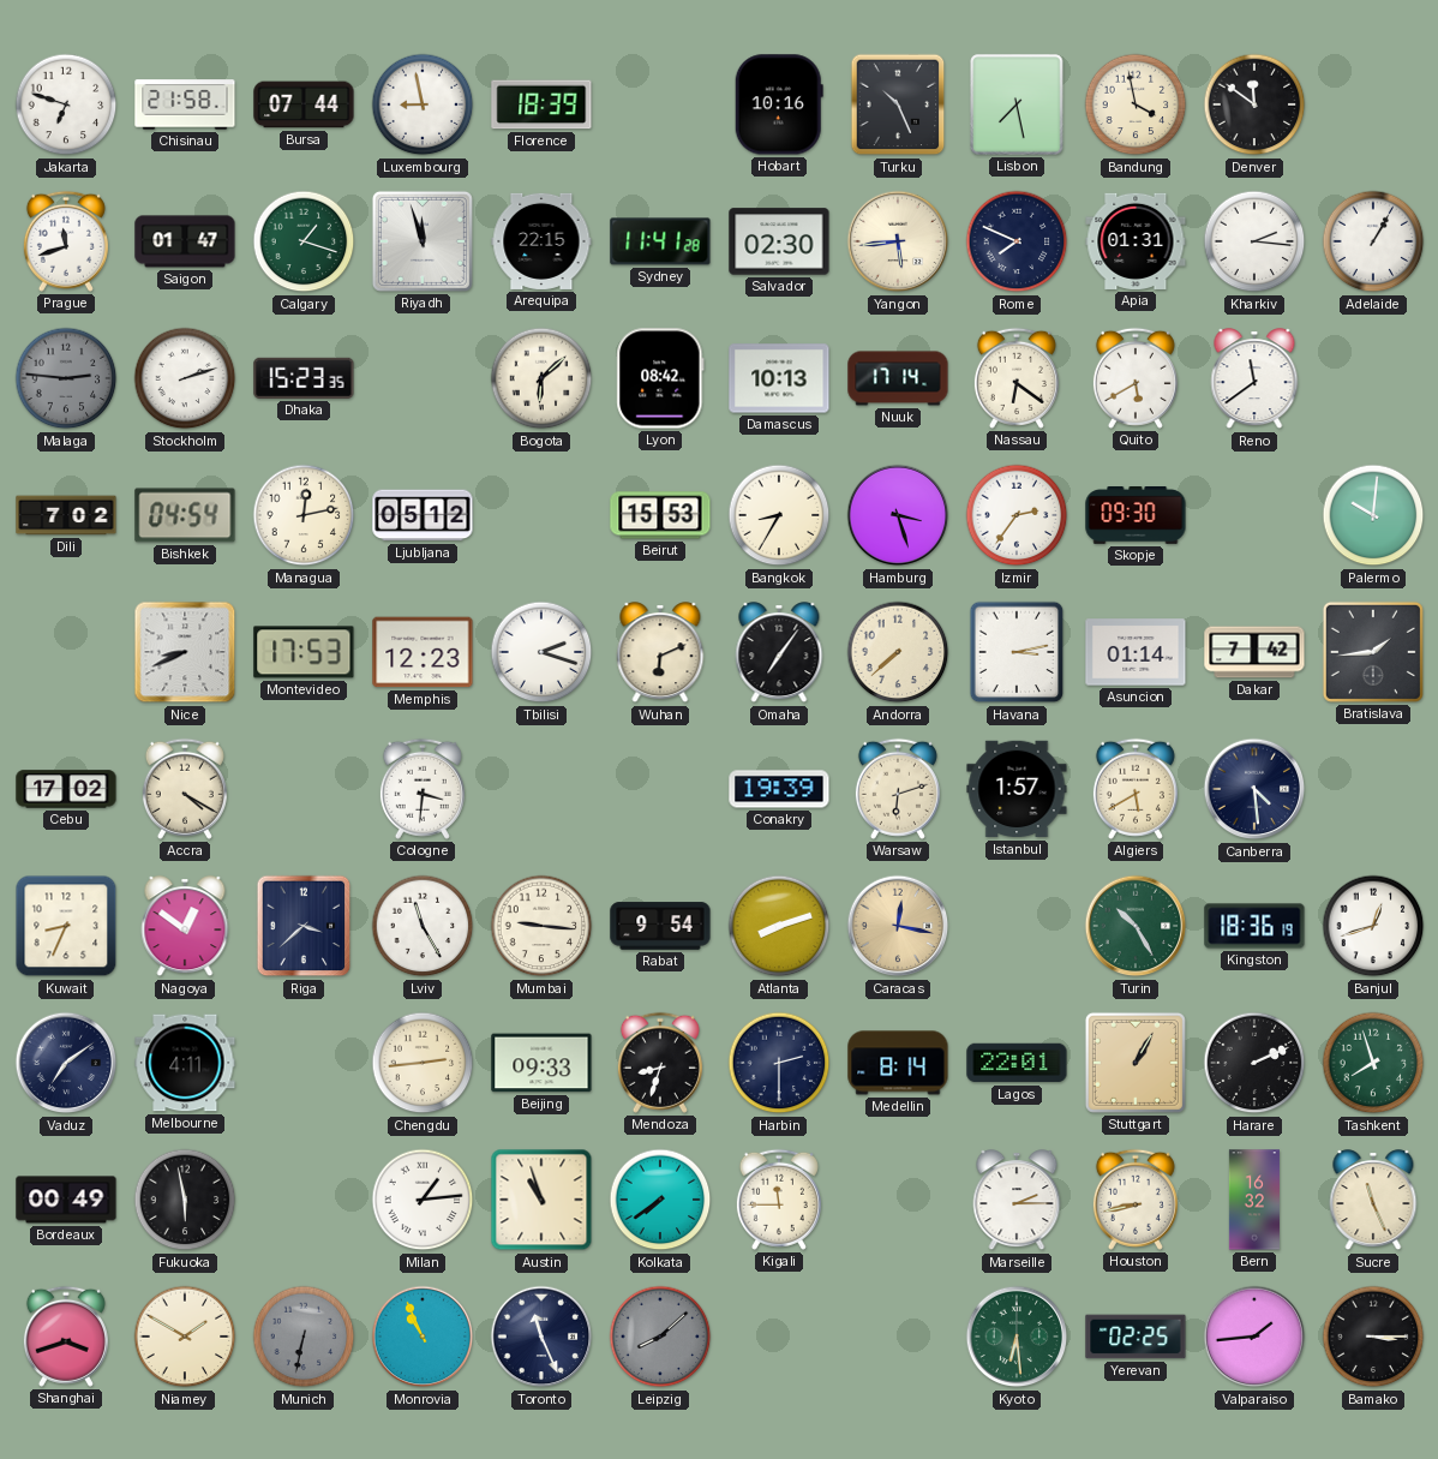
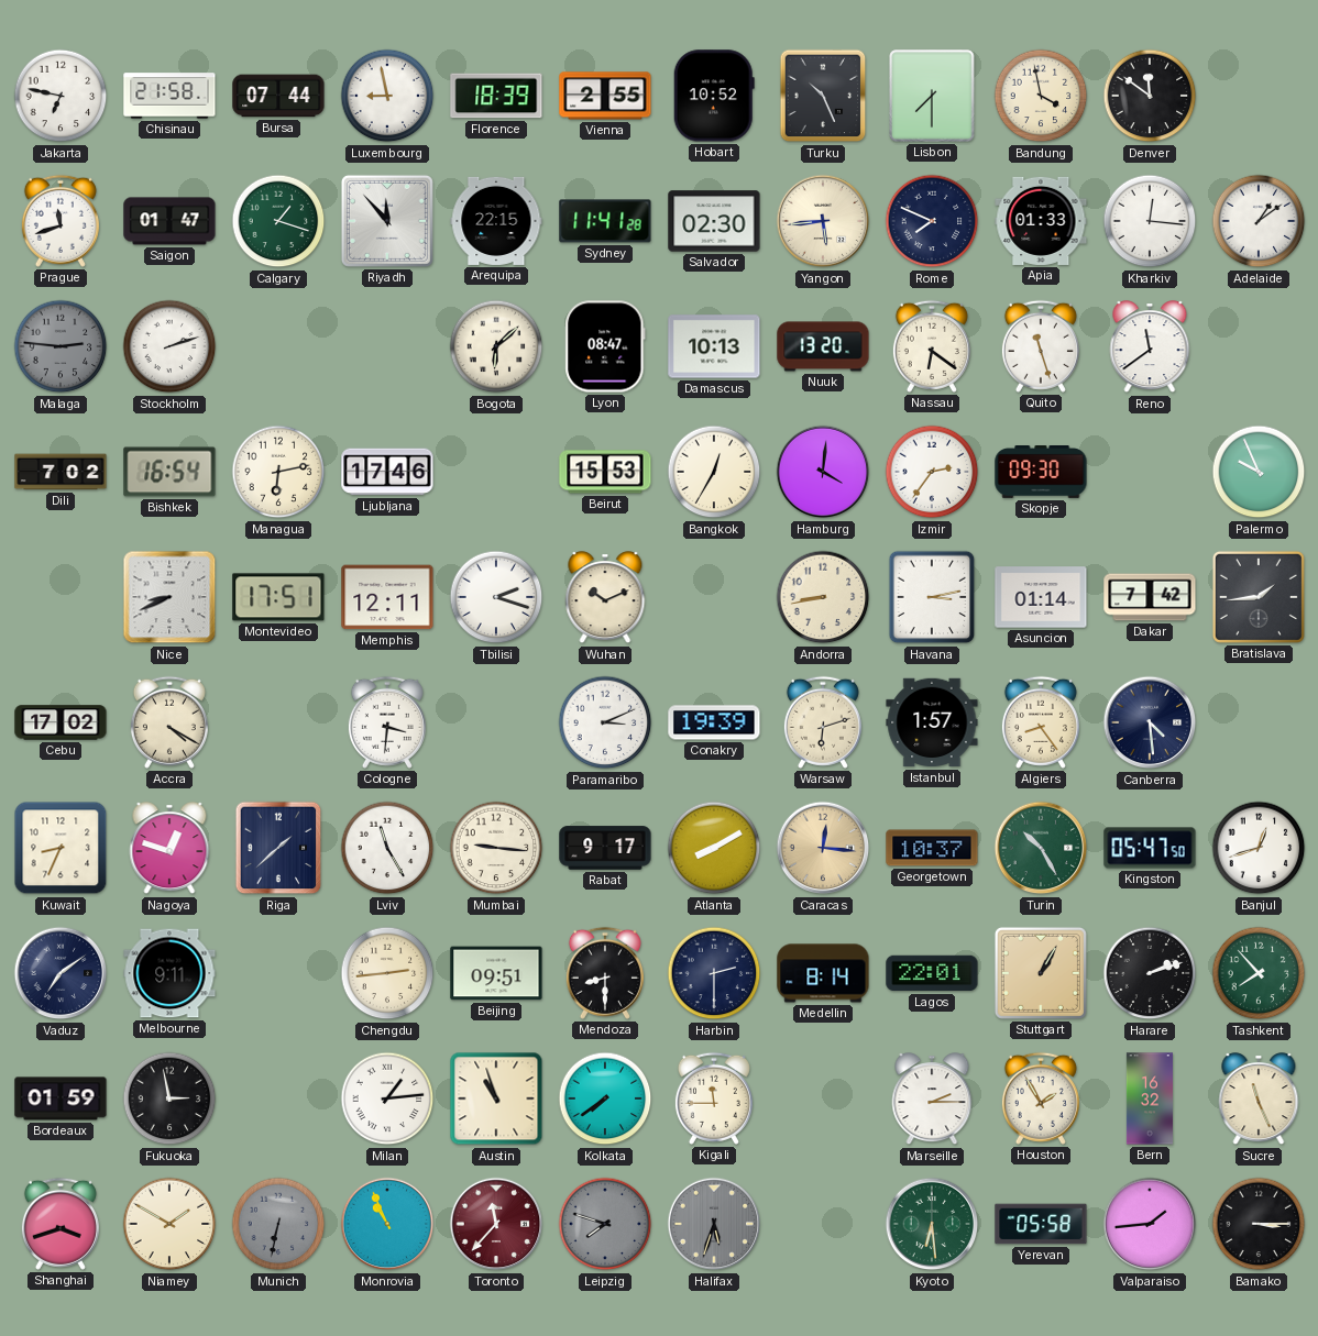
Jakarta: 6:48 -> 6:47 (61, 96)
Vienna: none -> 2:55 (605, 96)
Hobart: 10:16 -> 10:52 (714, 96)
Lisbon: 7:28 -> 7:30 (932, 96)
Riyadh: 11:57 -> 11:53 (387, 221)
Apia: 01:31 -> 01:33 (1041, 221)
Kharkiv: 2:16 -> 12:16 (1150, 221)
Adelaide: 1:05 -> 1:09 (1259, 221)
Dhaka: 15:23 -> none (304, 378)
Lyon: 08:42 -> 08:47 (605, 346)
Nuuk: 17:14 -> 13:20 (823, 346)
Quito: 5:40 -> 11:27 (1041, 346)
Bishkek: 04:54 -> 16:54 (169, 472)
Managua: 12:13 -> 6:13 (278, 472)
Ljubljana: 05:12 -> 17:46 (387, 472)
Bangkok: 8:35 -> 12:35 (714, 472)
Hamburg: 3:27 -> 4:01 (823, 472)
Palermo: 10:01 -> 9:56 (1259, 472)
Montevideo: 17:53 -> 17:51 (278, 597)
Memphis: 12:23 -> 12:11 (387, 597)
Wuhan: 6:11 -> 10:11 (605, 598)
Omaha: 7:06 -> none (779, 653)
Andorra: 7:38 -> 8:43 (823, 597)
Paramaribo: none -> 3:11 (605, 722)
Algiers: 5:40 -> 8:24 (1041, 722)
Nagoya: 12:51 -> 12:48 (169, 849)
Riga: 3:38 -> 1:38 (278, 848)
Rabat: 9:54 -> 9:17 (605, 848)
Atlanta: 8:12 -> 8:10 (714, 848)
Caracas: 12:17 -> 12:16 (823, 848)
Georgetown: none -> 10:37 (932, 848)
Kingston: 18:36 -> 05:47 (1150, 848)
Melbourne: 4:11 -> 9:11 (169, 973)
Beijing: 09:33 -> 09:51 (496, 973)
Mendoza: 8:33 -> 8:30 (605, 973)
Harare: 2:11 -> 2:12 (1150, 973)
Tashkent: 7:57 -> 7:53 (1259, 973)
Bordeaux: 00:49 -> 01:59 (61, 1098)
Fukuoka: 5:58 -> 2:58 (169, 1098)
Houston: 8:43 -> 1:55 (1041, 1098)
Toronto: 11:26 -> 11:37 (496, 1224)
Toronto dial: navy -> burgundy (496, 1224)
Leipzig: 8:08 -> 7:48 (605, 1224)
Halifax: none -> 5:33 (714, 1224)
Yerevan: 02:25 -> 05:58 (1041, 1224)
